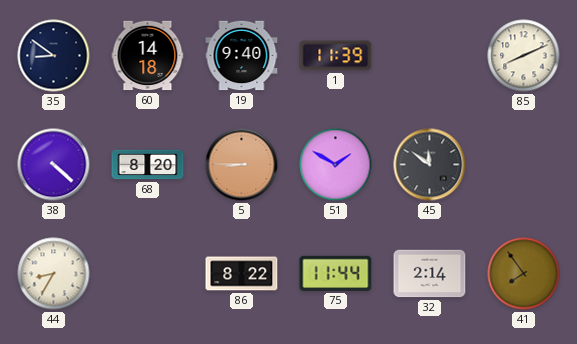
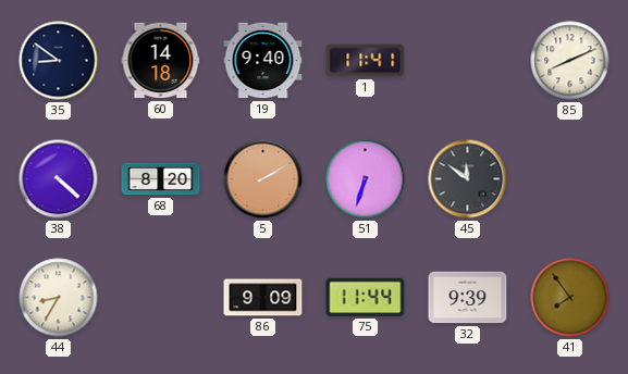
1: 11:39 -> 11:41 (366, 61)
5: 8:45 -> 2:10 (263, 179)
51: 1:50 -> 6:33 (366, 179)
86: 8:22 -> 9:09 (263, 298)
32: 2:14 -> 9:39 (468, 298)
